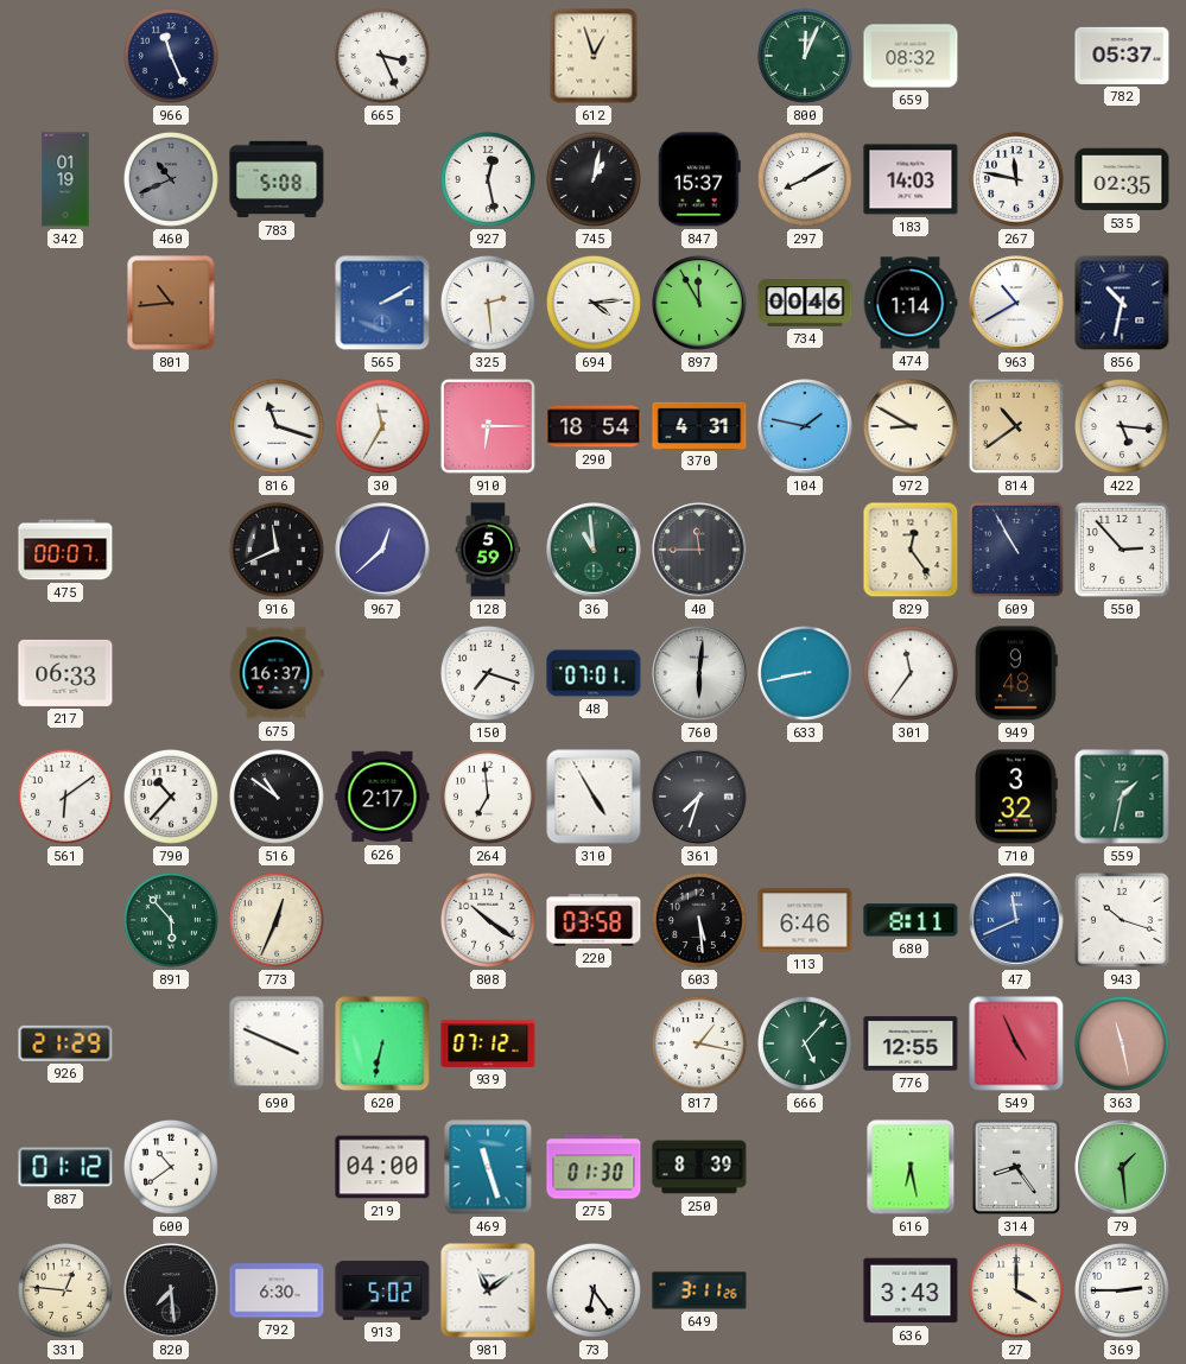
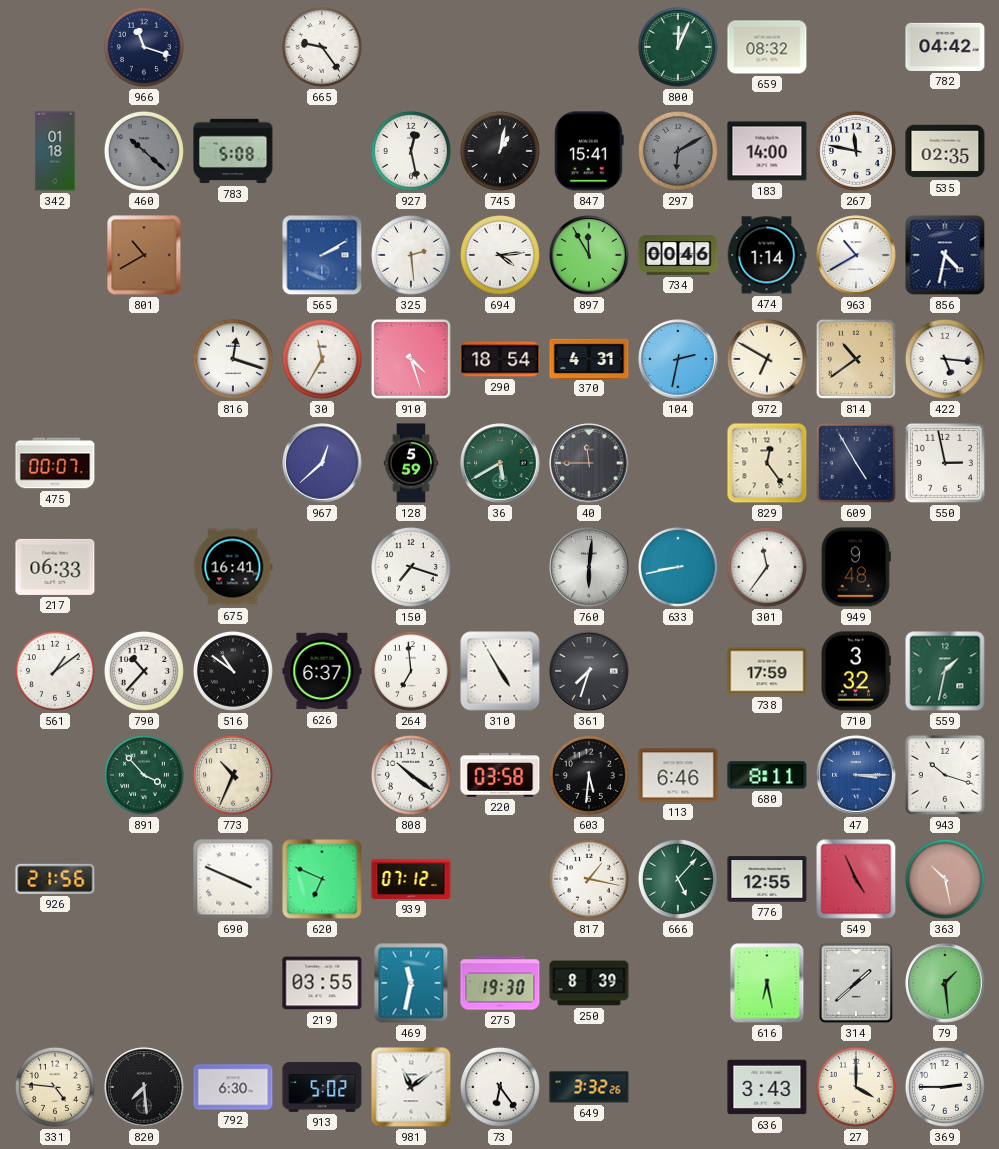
966: 11:26 -> 11:18 (144, 47)
665: 3:26 -> 9:24 (322, 47)
612: 12:57 -> none (594, 56)
782: 05:37 -> 04:42 (945, 47)
342: 01:19 -> 01:18 (55, 151)
460: 10:41 -> 10:22 (144, 151)
847: 15:37 -> 15:41 (589, 151)
297: 8:10 -> 6:10 (678, 151)
297 dial: white -> grey (678, 151)
183: 14:03 -> 14:00 (767, 151)
801: 10:44 -> 10:40 (144, 255)
856: 10:32 -> 4:32 (945, 255)
816: 11:18 -> 12:18 (233, 359)
910: 6:15 -> 4:27 (411, 359)
104: 1:47 -> 2:32 (678, 359)
972: 8:50 -> 6:50 (767, 359)
916: 11:41 -> none (277, 550)
36: 10:59 -> 5:40 (500, 463)
609: 10:55 -> 4:55 (856, 463)
550: 2:53 -> 2:58 (945, 463)
675: 16:37 -> 16:41 (233, 567)
48: 07:01 -> none (594, 673)
561: 6:09 -> 1:09 (55, 671)
626: 2:17 -> 6:37 (322, 671)
738: none -> 17:59 (767, 671)
891: 5:53 -> 3:53 (144, 775)
773: 12:34 -> 10:34 (233, 775)
603: 5:29 -> 5:31 (589, 775)
47: 11:41 -> 3:15 (856, 775)
926: 21:29 -> 21:56 (55, 879)
620: 6:32 -> 6:49 (322, 879)
363: 11:28 -> 10:28 (945, 879)
887: 01:12 -> none (65, 1167)
600: 10:39 -> none (171, 1167)
219: 04:00 -> 03:55 (322, 983)
469: 11:27 -> 11:32 (411, 983)
275: 01:30 -> 19:30 (500, 983)
314: 8:24 -> 1:38 (856, 983)
331: 12:46 -> 4:46 (55, 1087)
649: 3:11 -> 3:32 (589, 1087)
